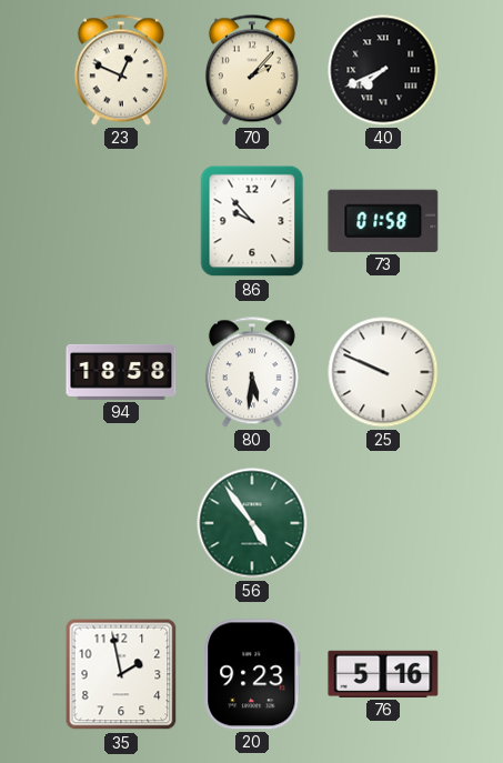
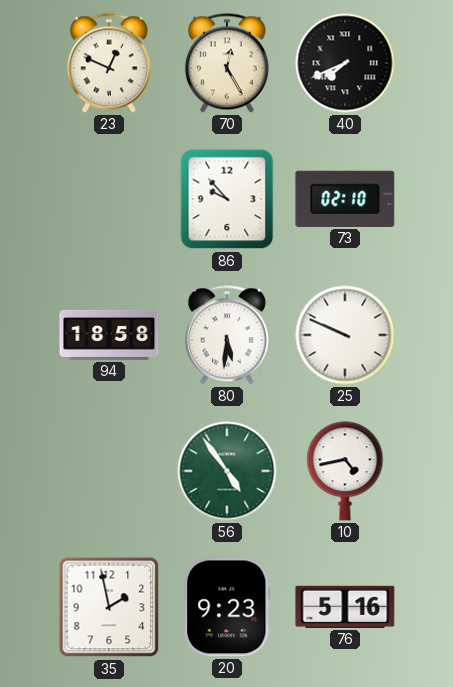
70: 2:07 -> 12:25 (227, 63)
73: 01:58 -> 02:10 (345, 199)
10: none -> 4:43 (345, 471)
